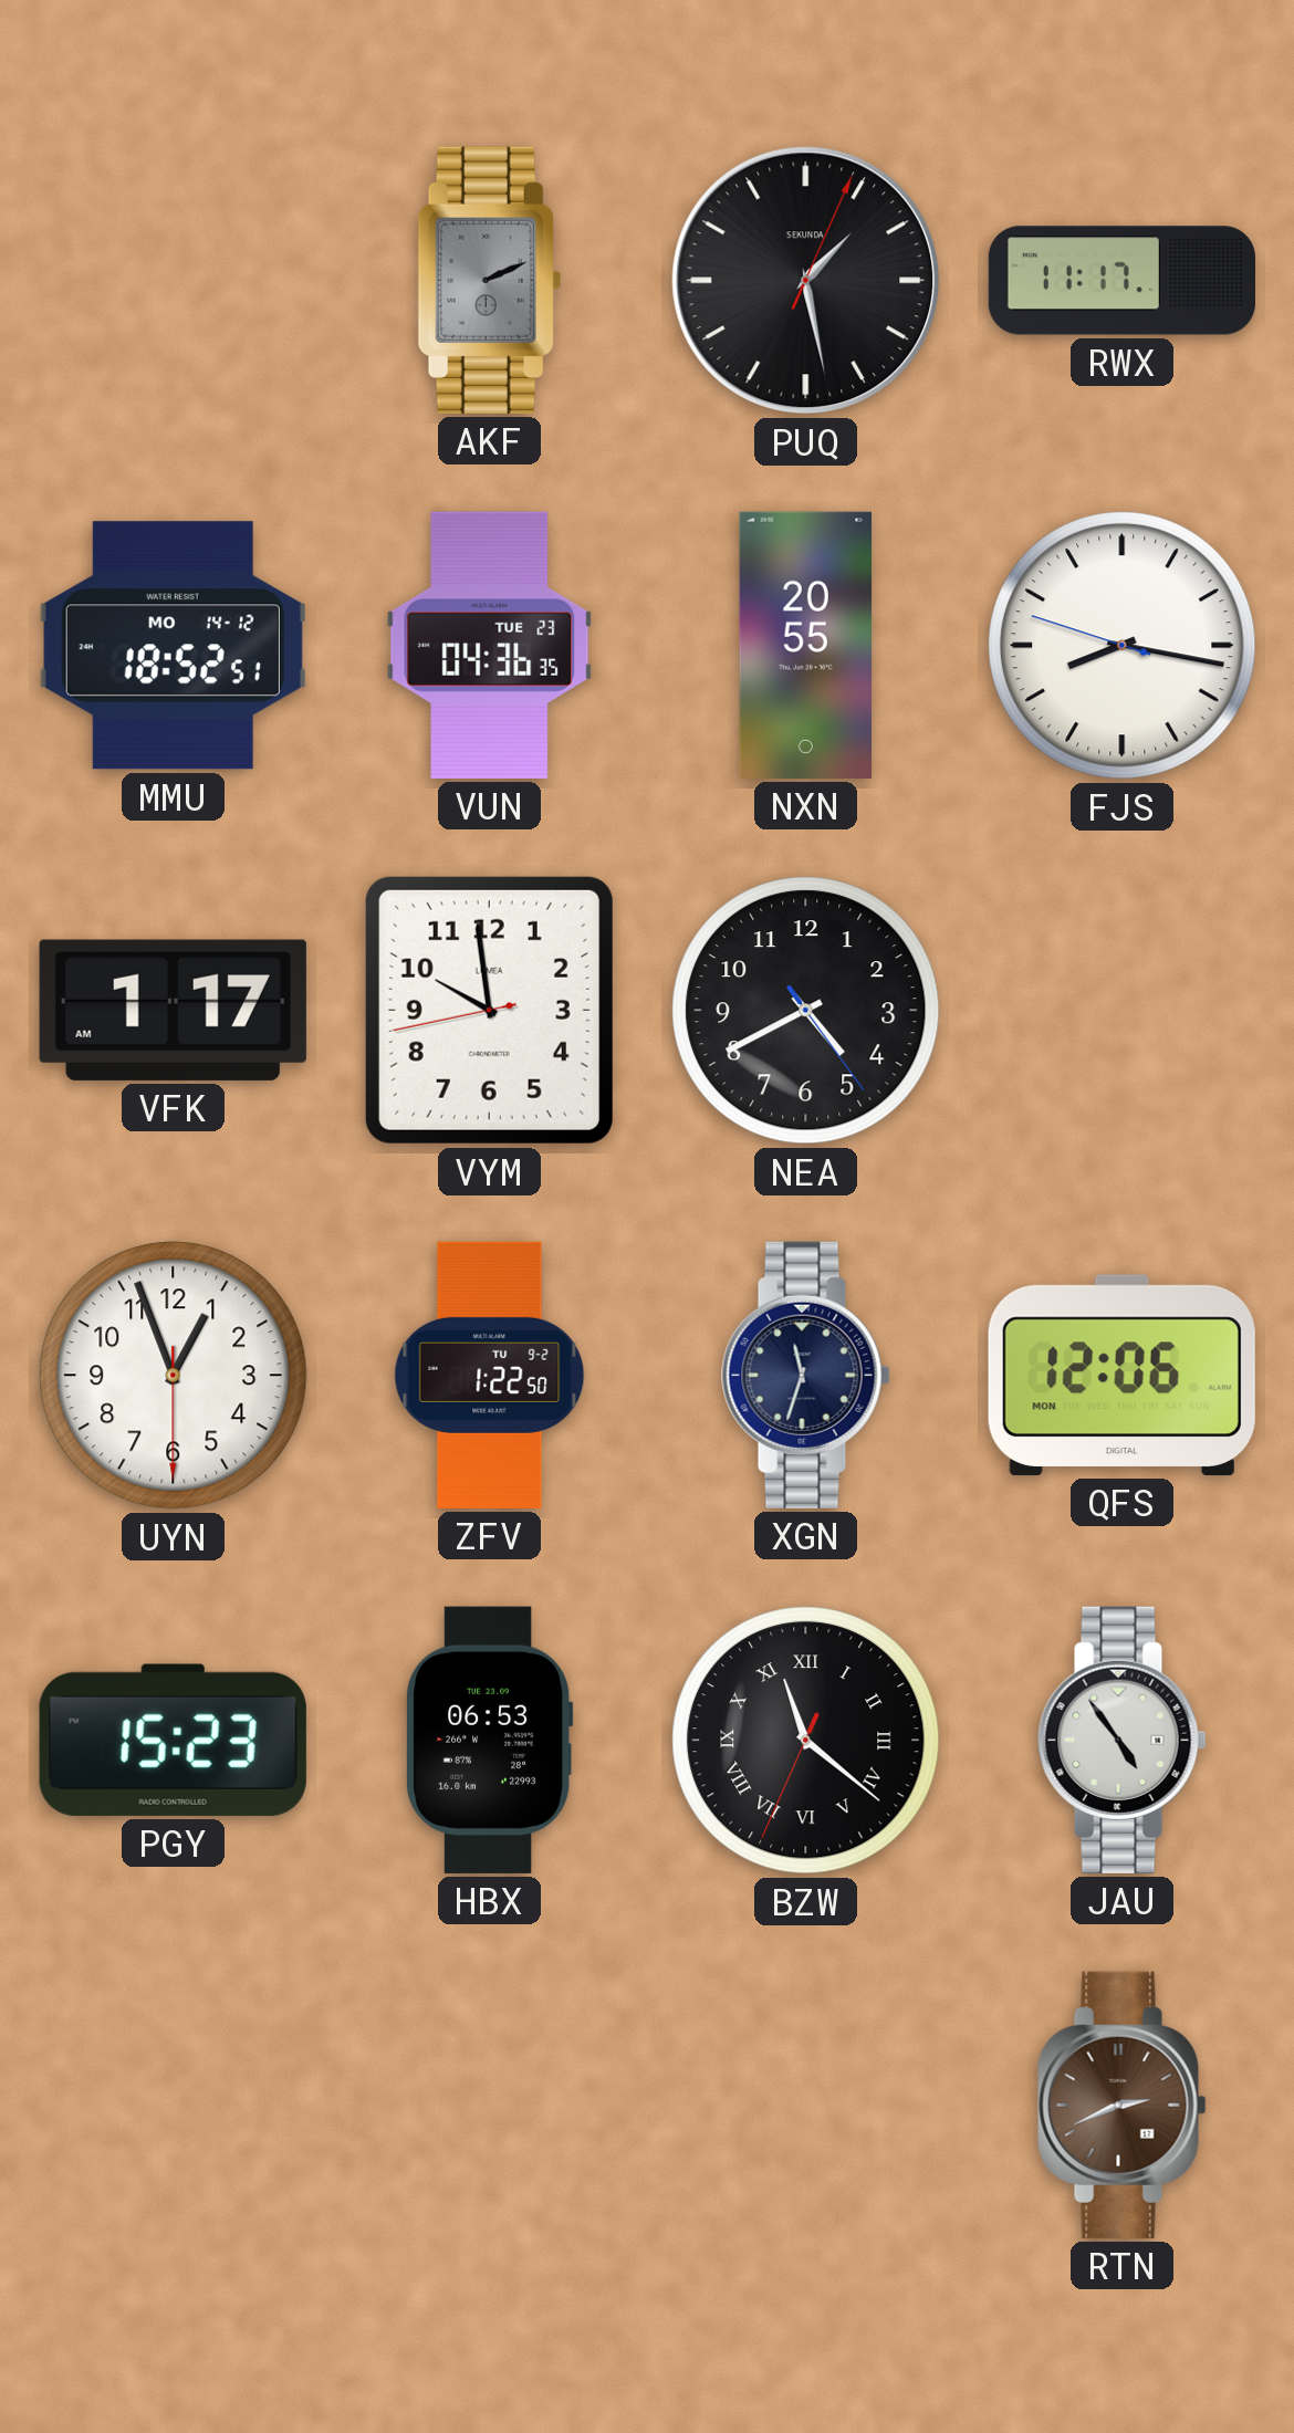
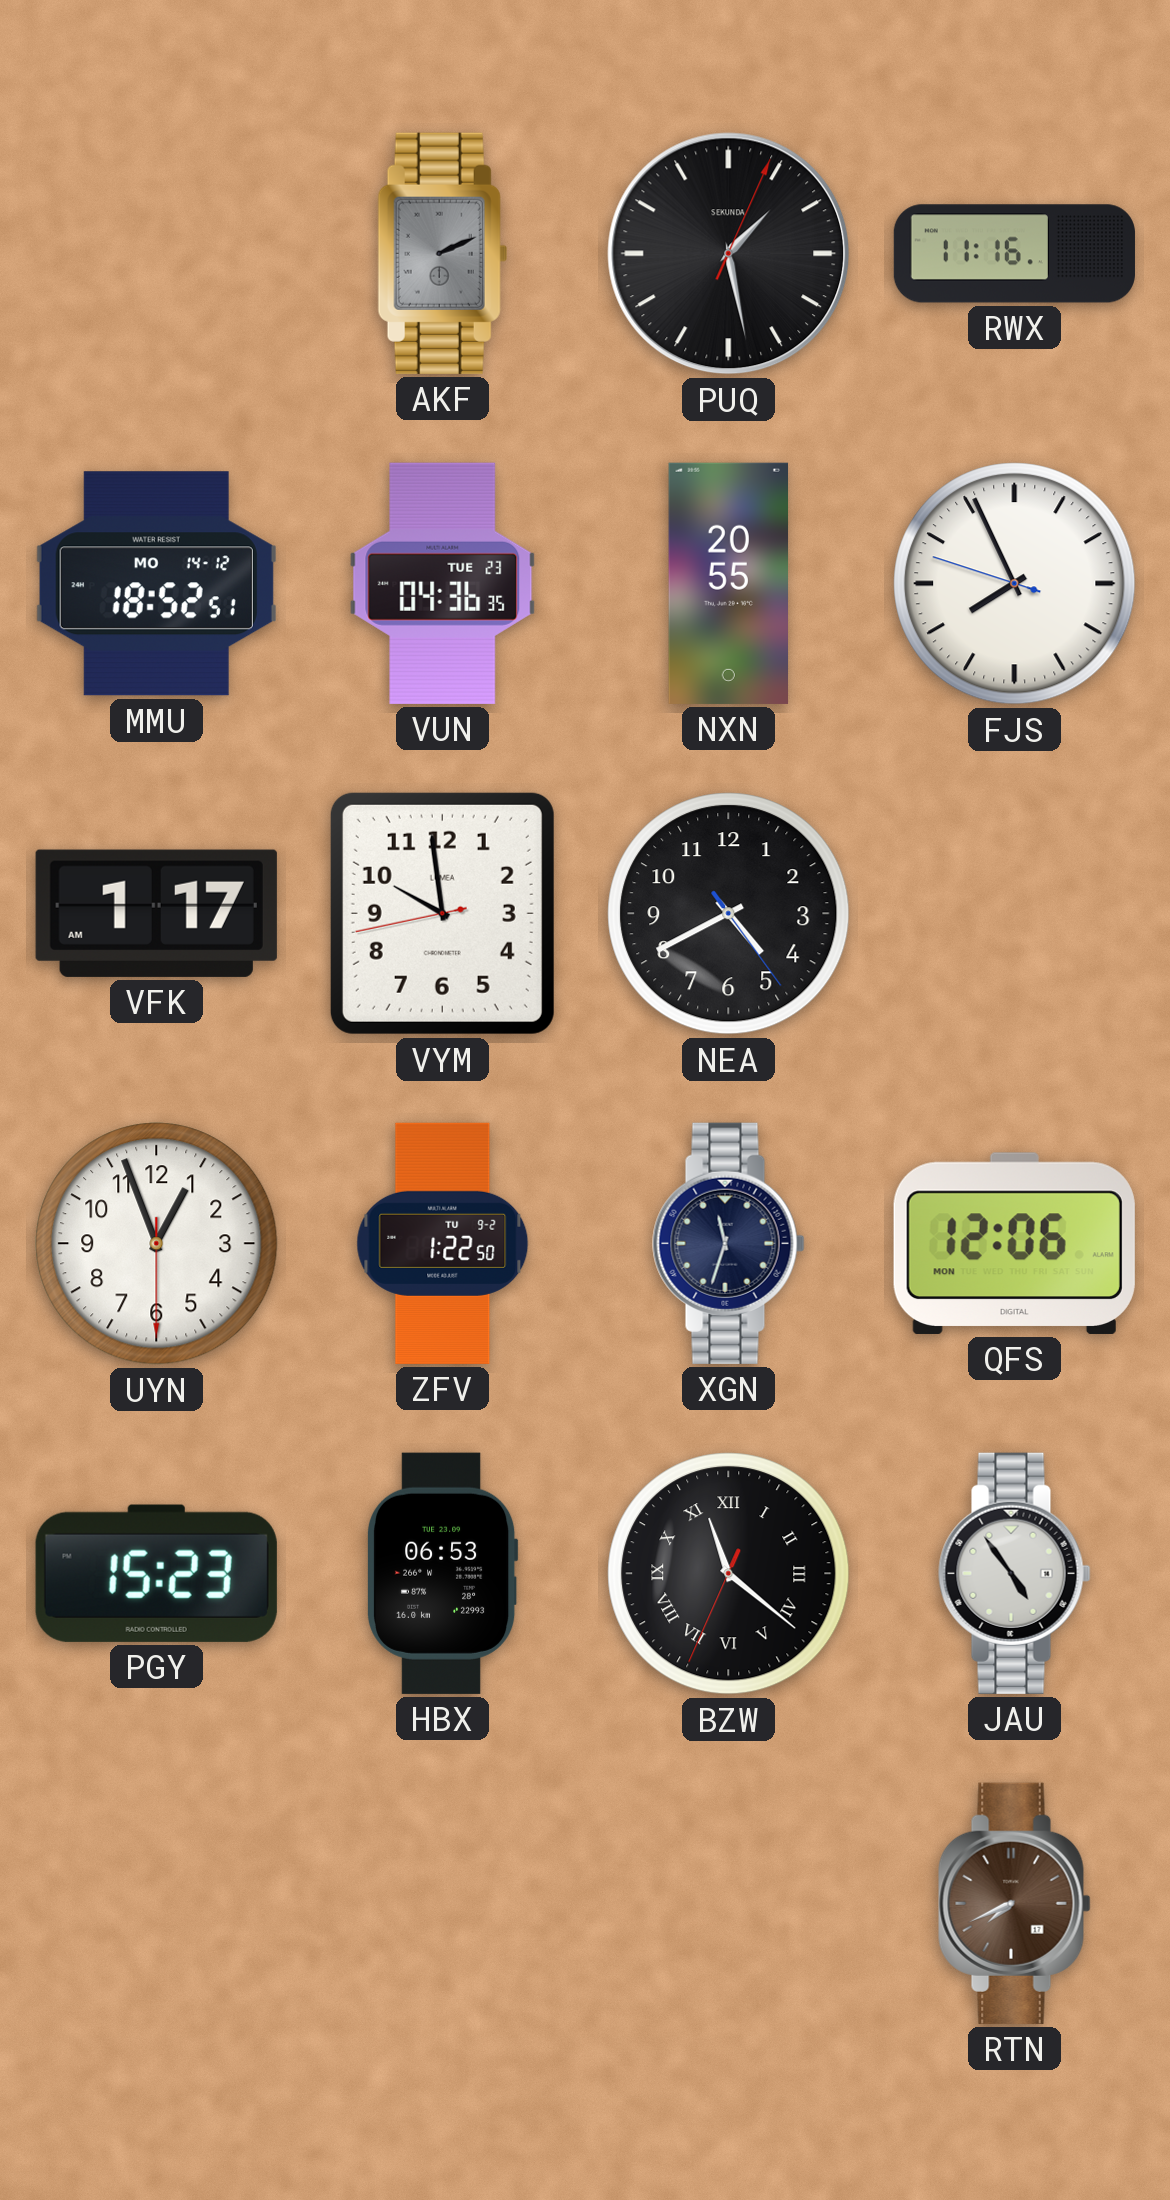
RWX: 11:17 -> 11:16 (1014, 254)
FJS: 8:16 -> 7:55 (1015, 584)
RTN: 2:41 -> 7:41 (1015, 1903)
